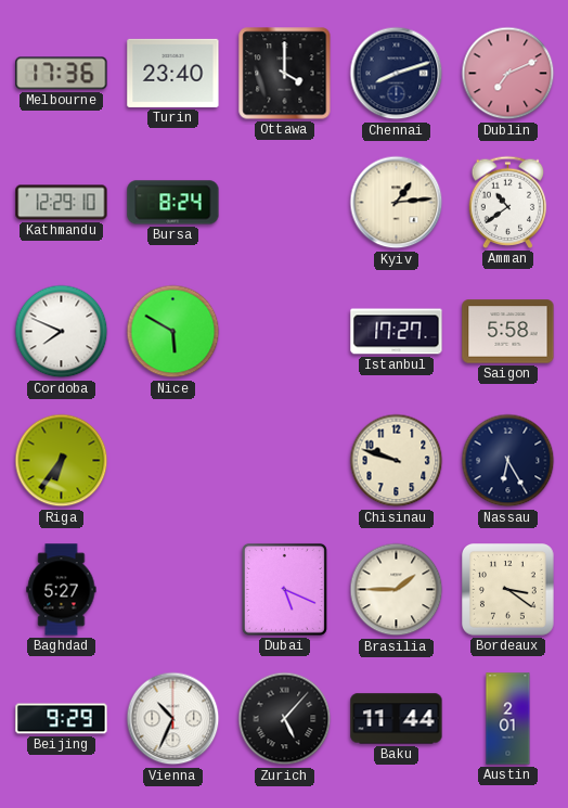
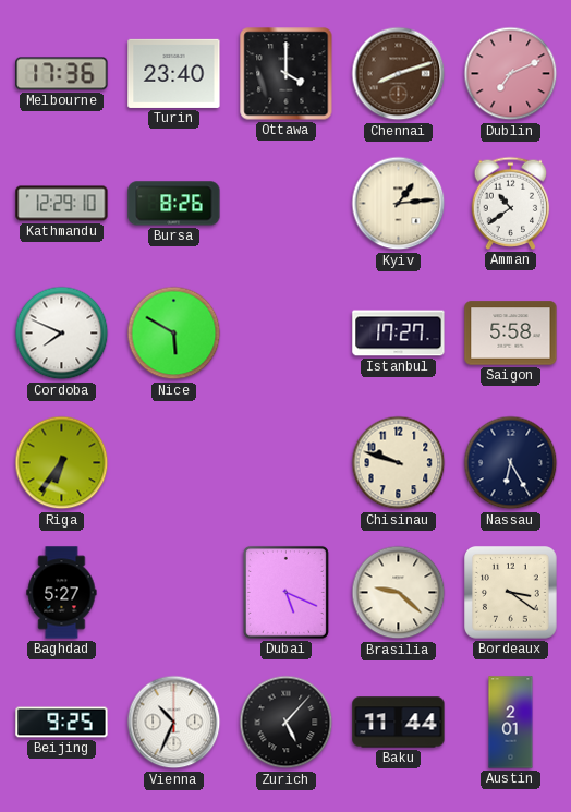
Chennai dial: navy -> brown (399, 74)
Bursa: 8:24 -> 8:26 (174, 204)
Brasilia: 1:45 -> 9:22 (399, 593)
Beijing: 9:29 -> 9:25 (62, 723)
